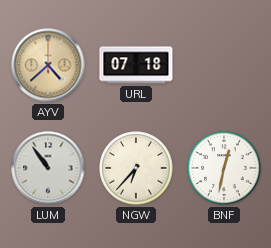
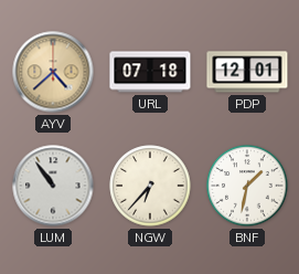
PDP: none -> 12:01 (247, 72)
BNF: 12:32 -> 1:32 (247, 186)
